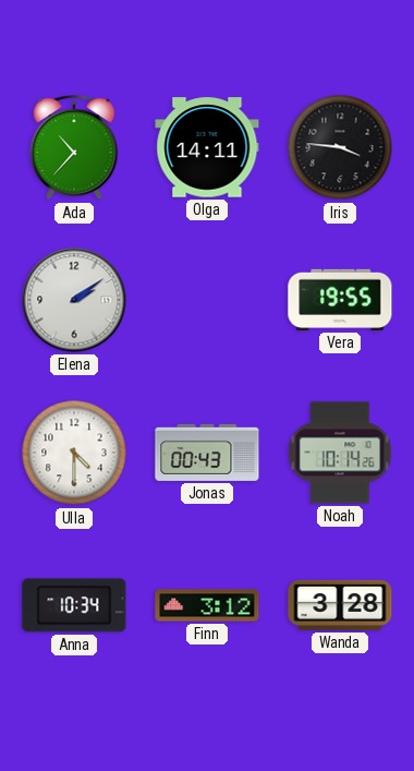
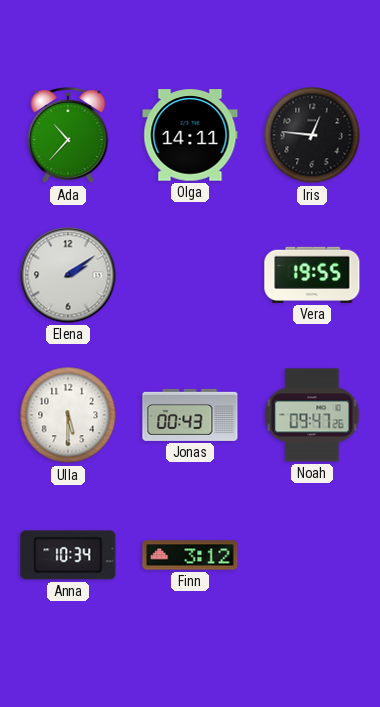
Iris: 3:46 -> 12:46 (312, 135)
Ulla: 4:30 -> 5:30 (68, 415)
Noah: 10:14 -> 09:47 (312, 415)
Wanda: 3:28 -> none (340, 605)
